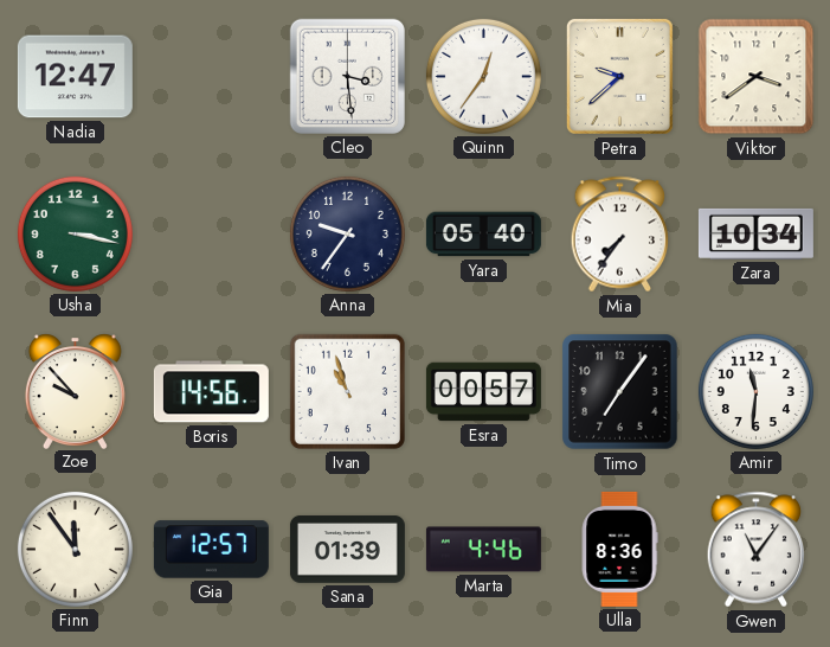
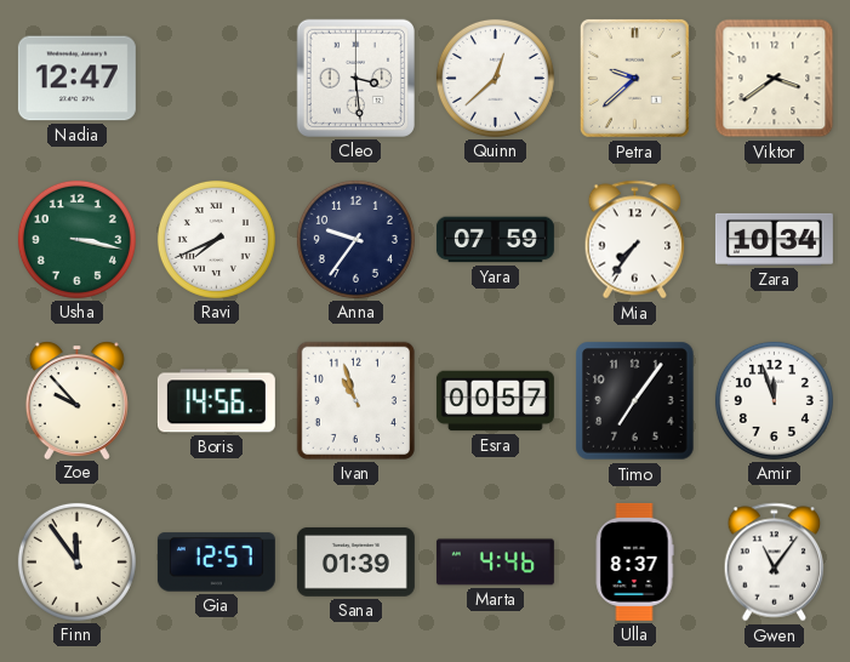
Quinn: 12:36 -> 12:38 (495, 78)
Ravi: none -> 7:41 (216, 239)
Yara: 05:40 -> 07:59 (495, 240)
Amir: 11:31 -> 11:57 (774, 400)
Ulla: 8:36 -> 8:37 (634, 561)
